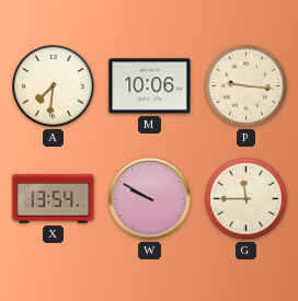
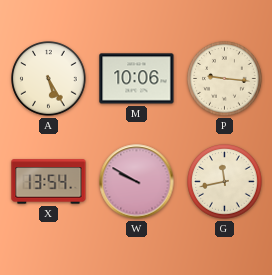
A: 7:31 -> 5:25 (49, 79)
G: 11:45 -> 11:43 (225, 182)
